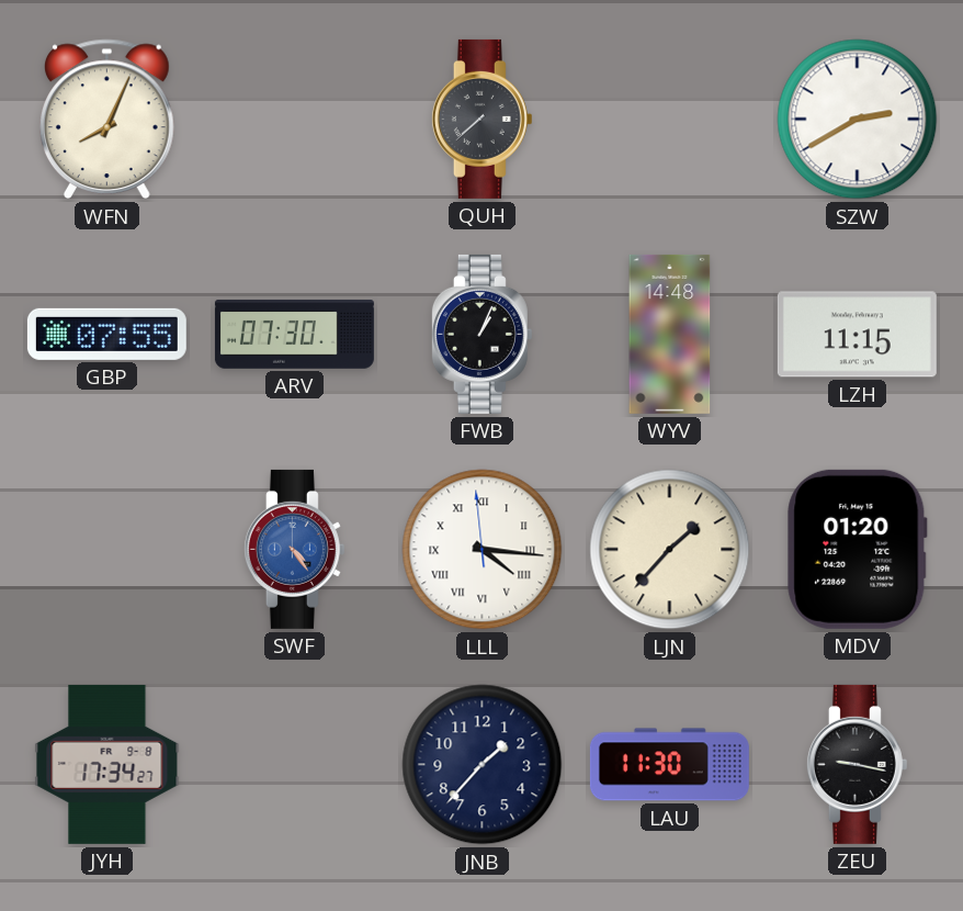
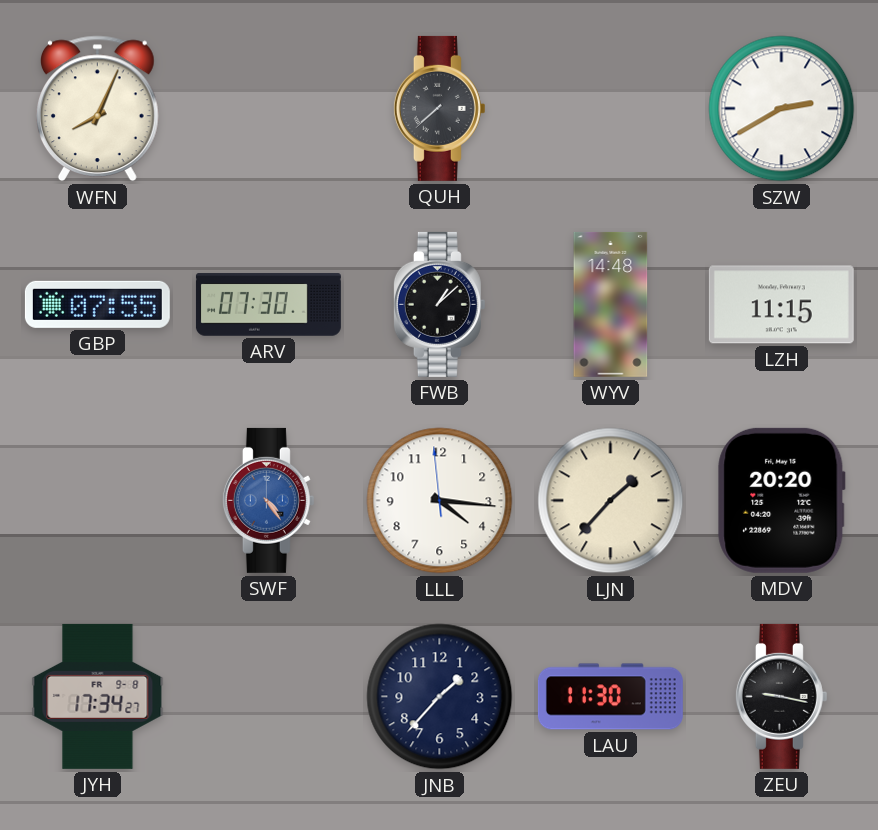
FWB: 1:04 -> 1:08 (439, 304)
LLL numerals: Roman -> Arabic (440, 501)
MDV: 01:20 -> 20:20 (782, 500)
